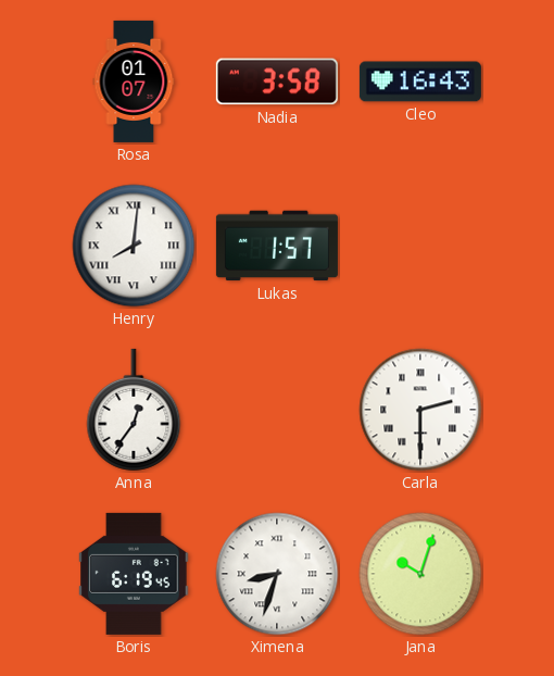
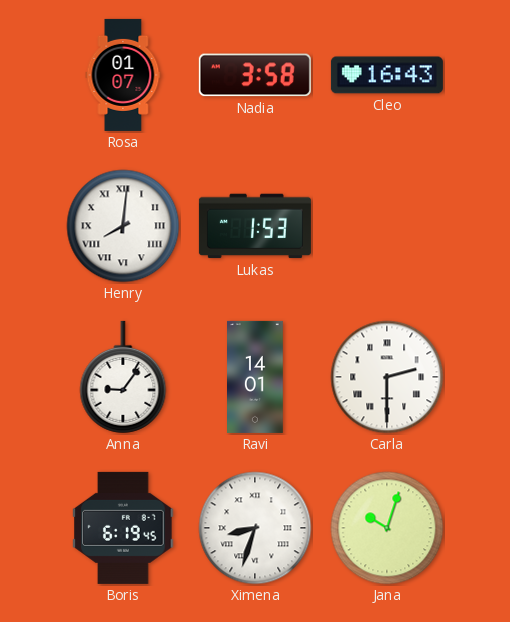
Lukas: 1:57 -> 1:53 (255, 226)
Anna: 12:36 -> 9:06 (123, 377)
Ravi: none -> 14:01 (256, 377)
